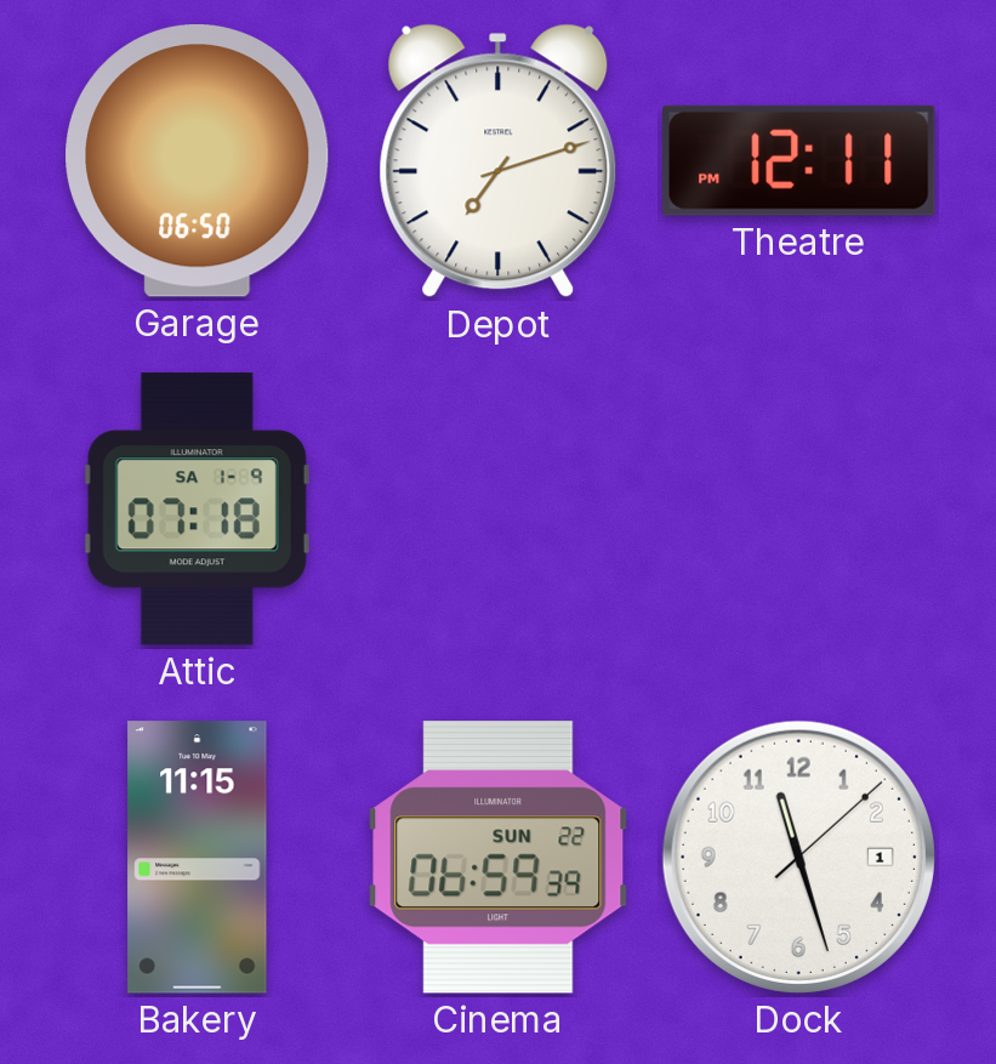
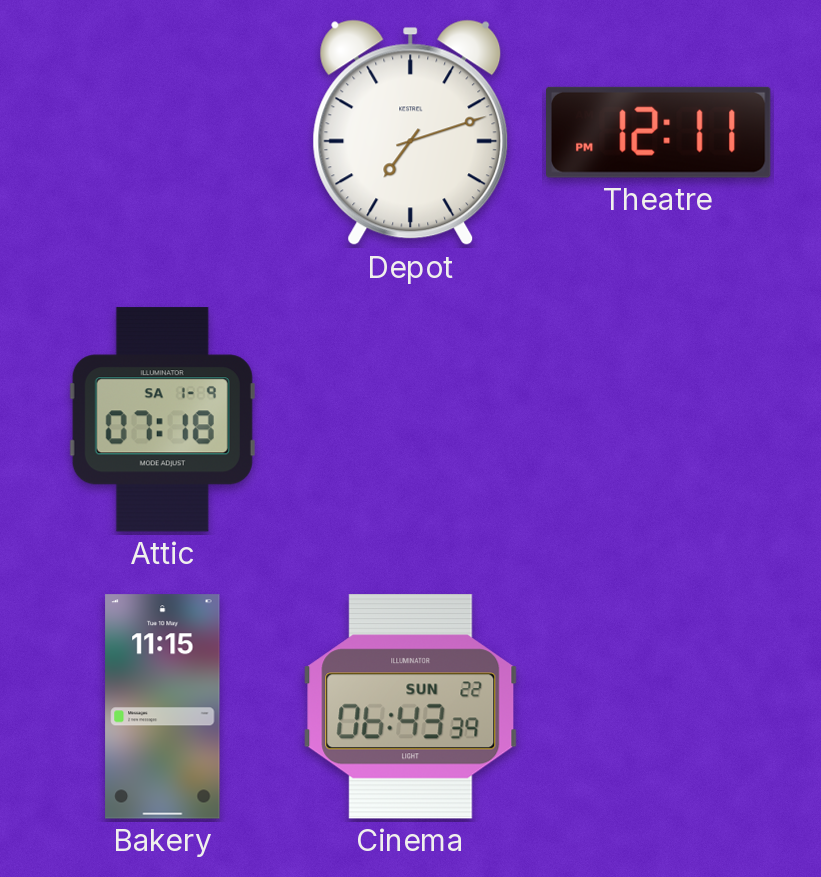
Garage: 06:50 -> none (198, 161)
Cinema: 06:59 -> 06:43 (411, 707)
Dock: 11:27 -> none (798, 857)
